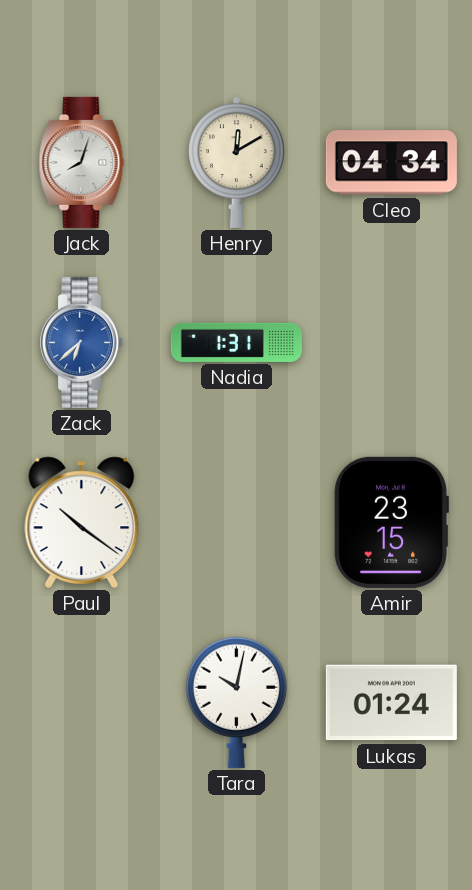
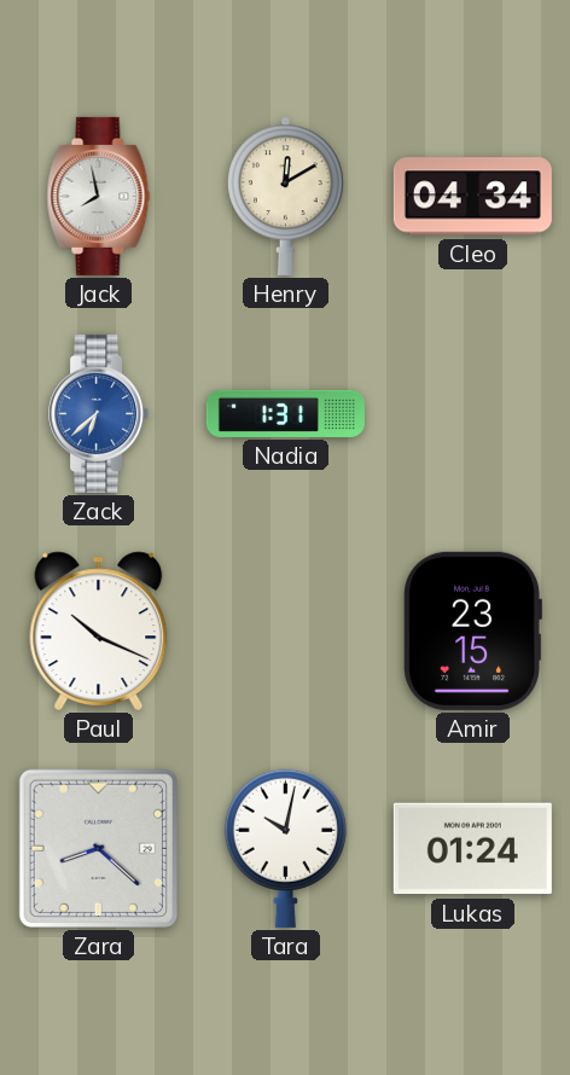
Jack: 8:03 -> 7:58 (99, 196)
Paul: 10:21 -> 10:19 (99, 631)
Zara: none -> 8:22 (98, 848)
